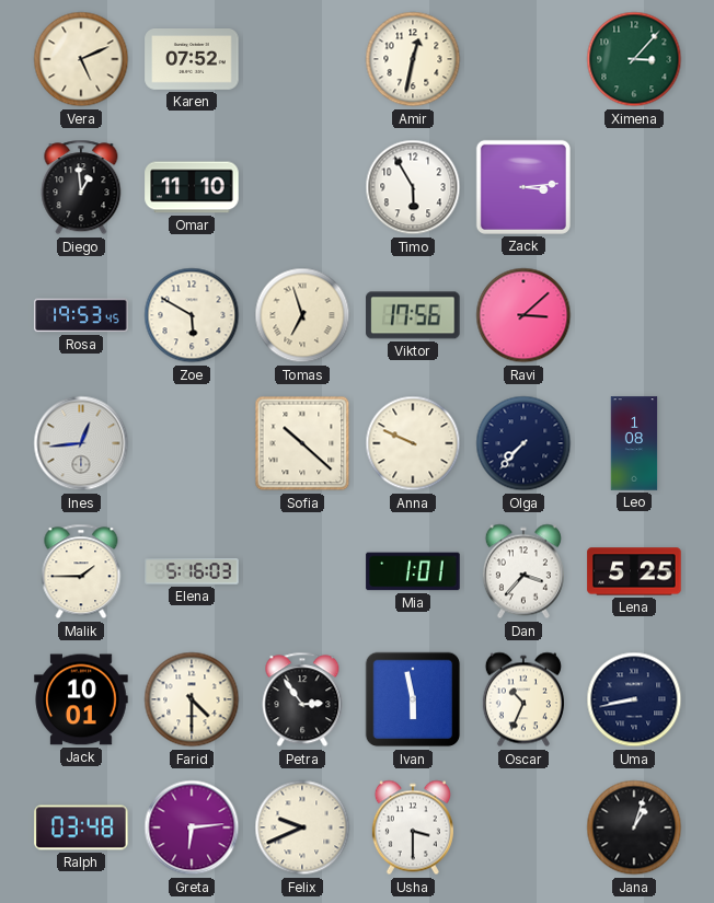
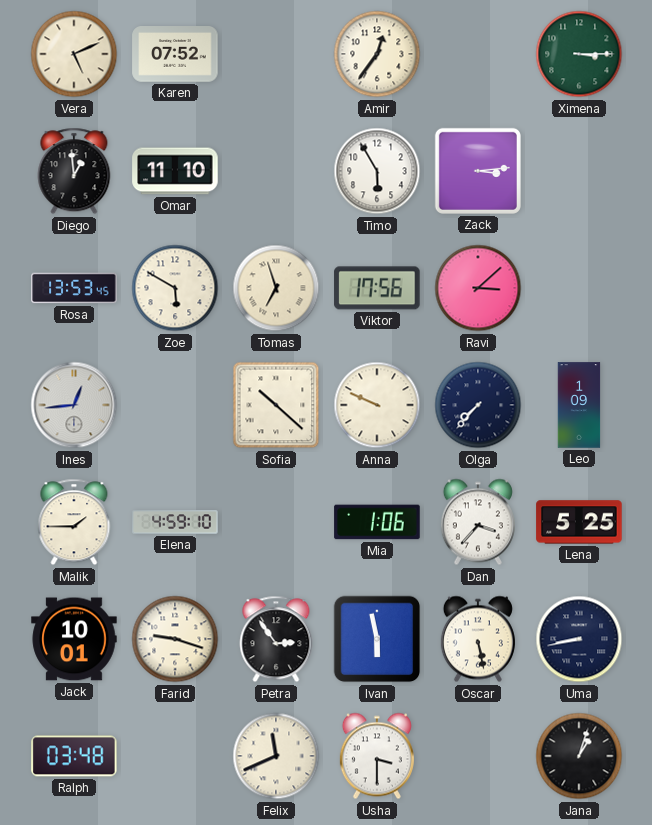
Amir: 12:32 -> 12:36 (377, 54)
Ximena: 3:07 -> 3:15 (579, 54)
Rosa: 19:53 -> 13:53 (74, 288)
Leo: 1:08 -> 1:09 (579, 405)
Elena: 5:16 -> 4:59 (175, 522)
Mia: 1:01 -> 1:06 (377, 522)
Farid: 4:30 -> 9:18 (175, 639)
Oscar: 10:34 -> 5:28 (478, 639)
Greta: 6:14 -> none (192, 827)
Felix: 9:41 -> 11:41 (276, 756)
